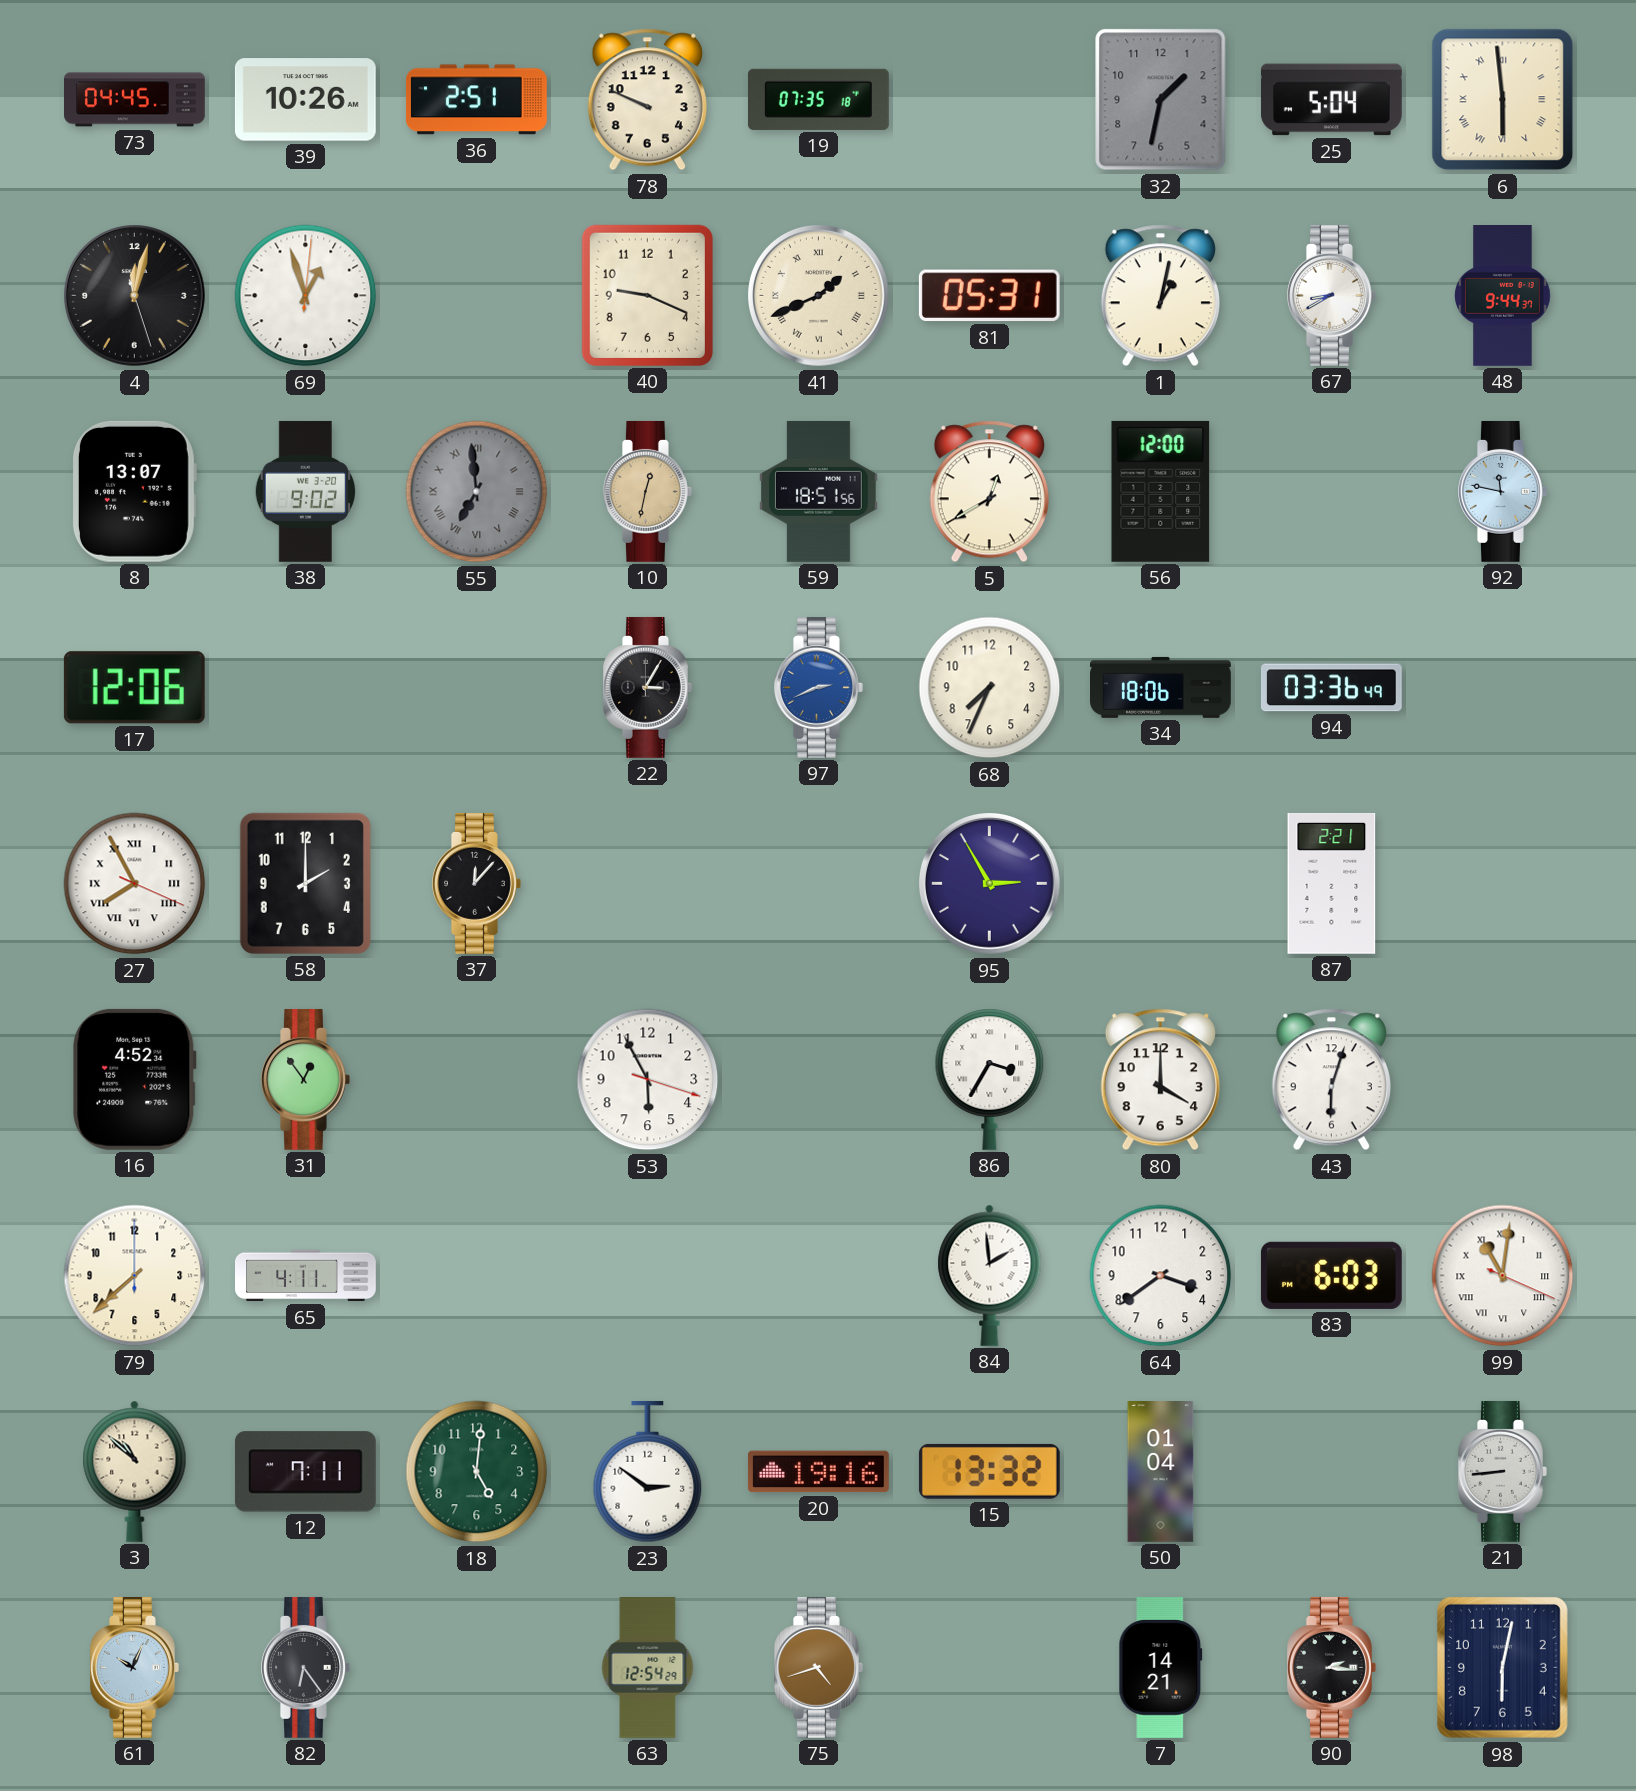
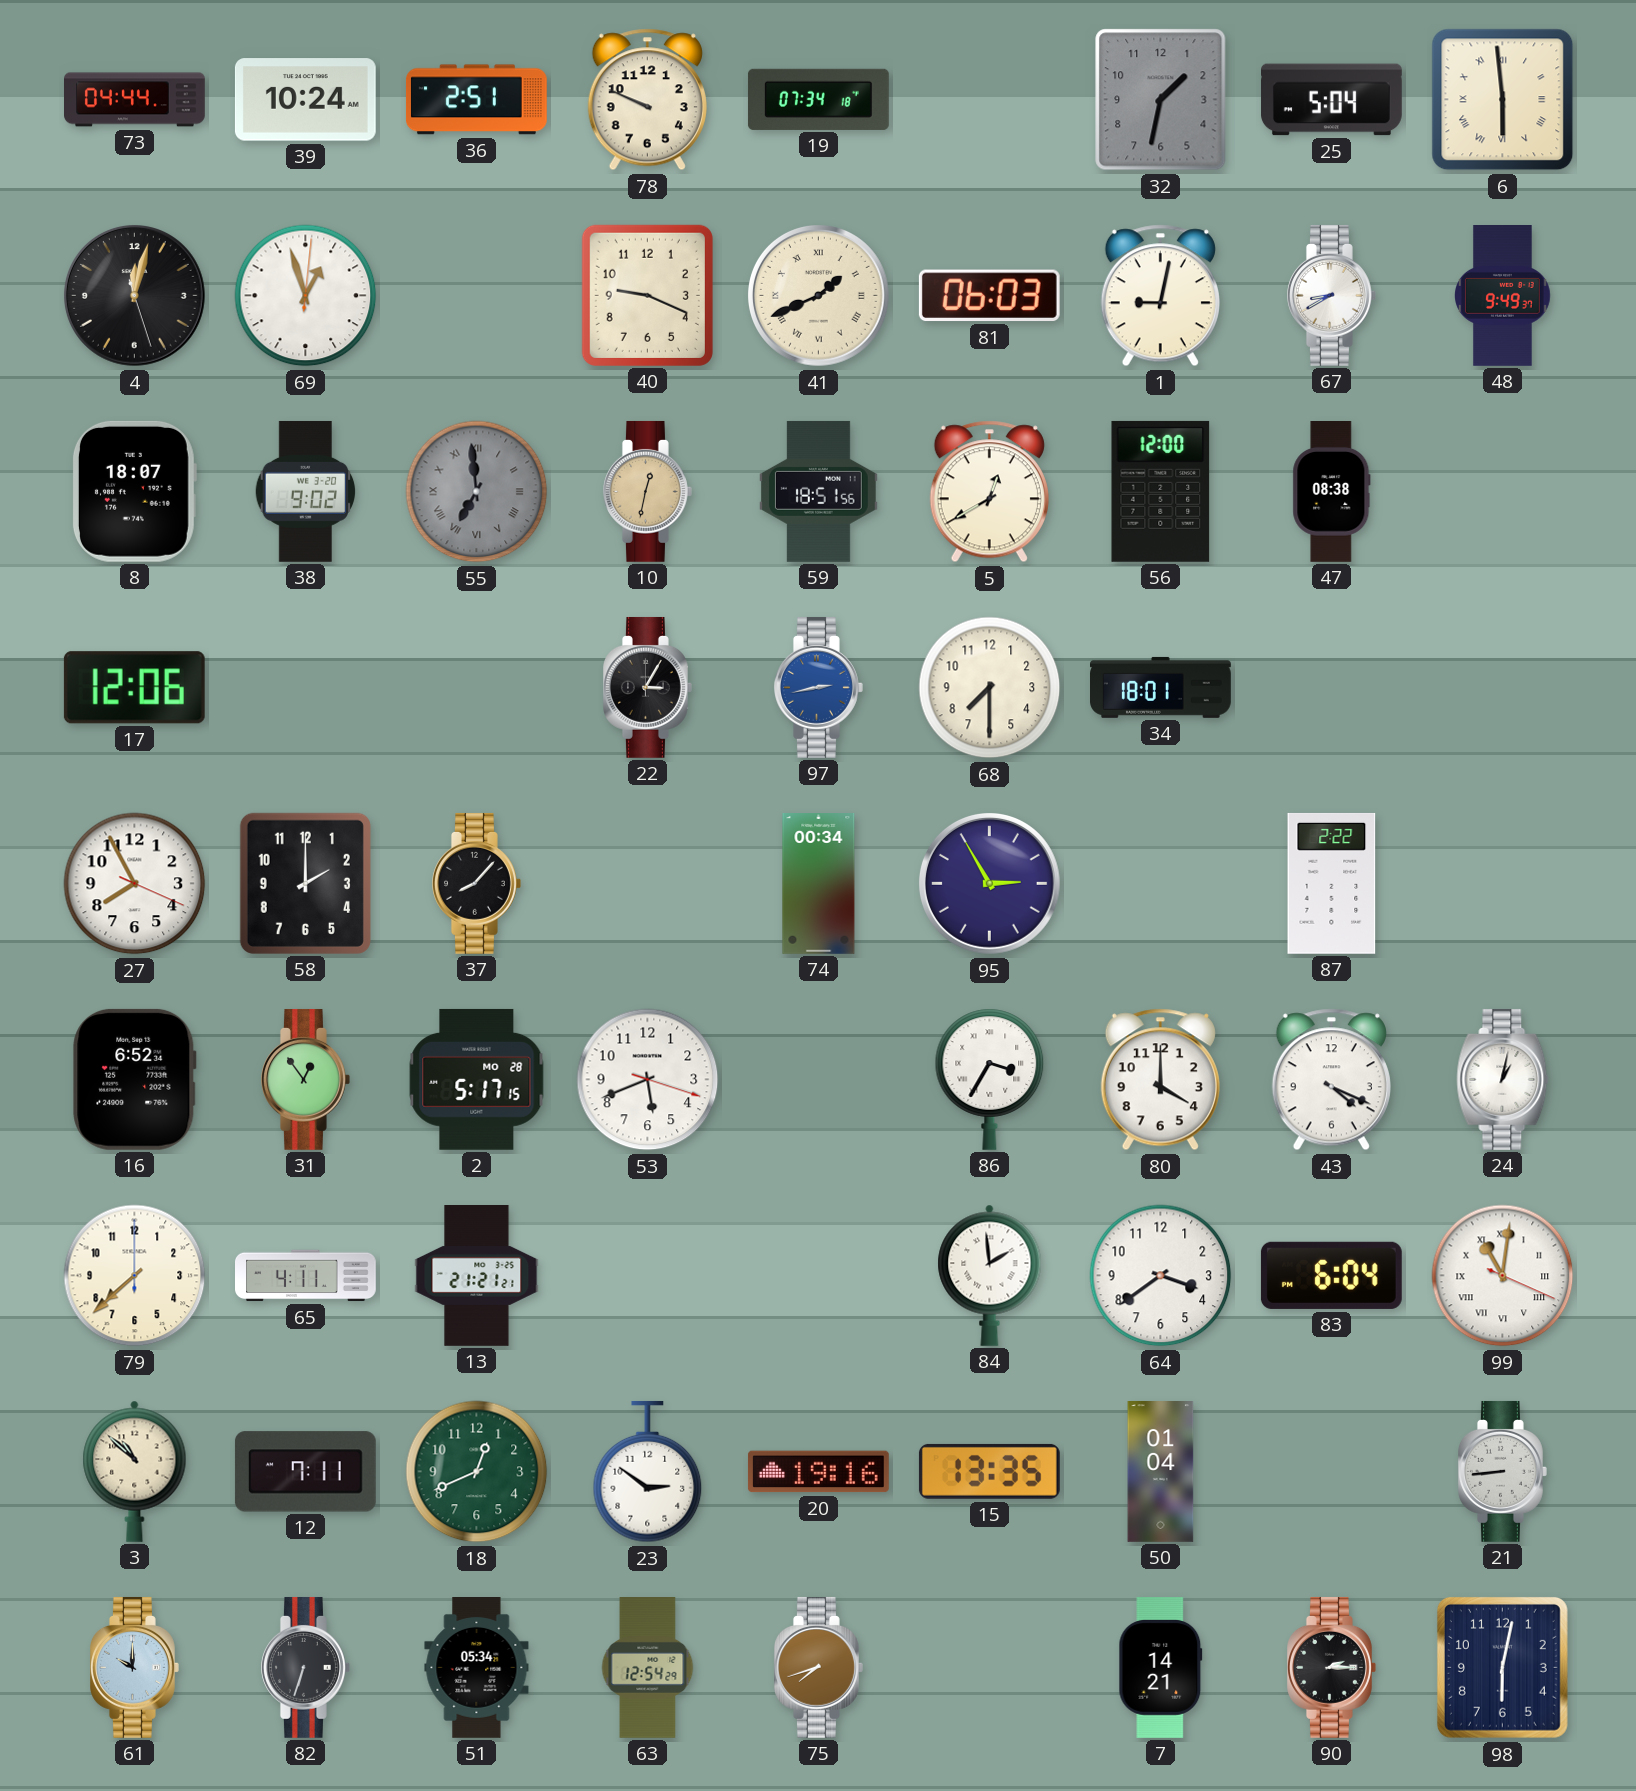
73: 04:45 -> 04:44 (135, 100)
39: 10:26 -> 10:24 (305, 100)
19: 07:35 -> 07:34 (818, 99)
81: 05:31 -> 06:03 (989, 296)
1: 1:02 -> 9:02 (1160, 296)
48: 9:44 -> 9:49 (1503, 296)
8: 13:07 -> 18:07 (134, 491)
47: none -> 08:38 (1332, 492)
92: 11:47 -> none (1503, 491)
97: 2:41 -> 2:43 (819, 687)
68: 7:34 -> 7:30 (990, 688)
34: 18:06 -> 18:01 (1161, 687)
94: 03:36 -> none (1331, 688)
27 numerals: Roman -> Arabic (135, 884)
37: 12:07 -> 8:07 (477, 883)
74: none -> 00:34 (819, 884)
87: 2:21 -> 2:22 (1332, 883)
16: 4:52 -> 6:52 (135, 1079)
2: none -> 5:17 (477, 1079)
53: 5:55 -> 5:41 (648, 1080)
43: 6:03 -> 4:19 (1331, 1080)
24: none -> 1:02 (1503, 1079)
13: none -> 21:21 (477, 1276)
83: 6:03 -> 6:04 (1331, 1275)
18: 5:01 -> 12:41 (477, 1472)
15: 13:32 -> 13:35 (989, 1471)
61: 10:04 -> 10:00 (135, 1667)
82: 6:24 -> 6:33 (306, 1667)
51: none -> 05:34 (477, 1668)
75: 4:42 -> 7:42 (819, 1667)
90: 2:16 -> 2:15 (1332, 1667)
